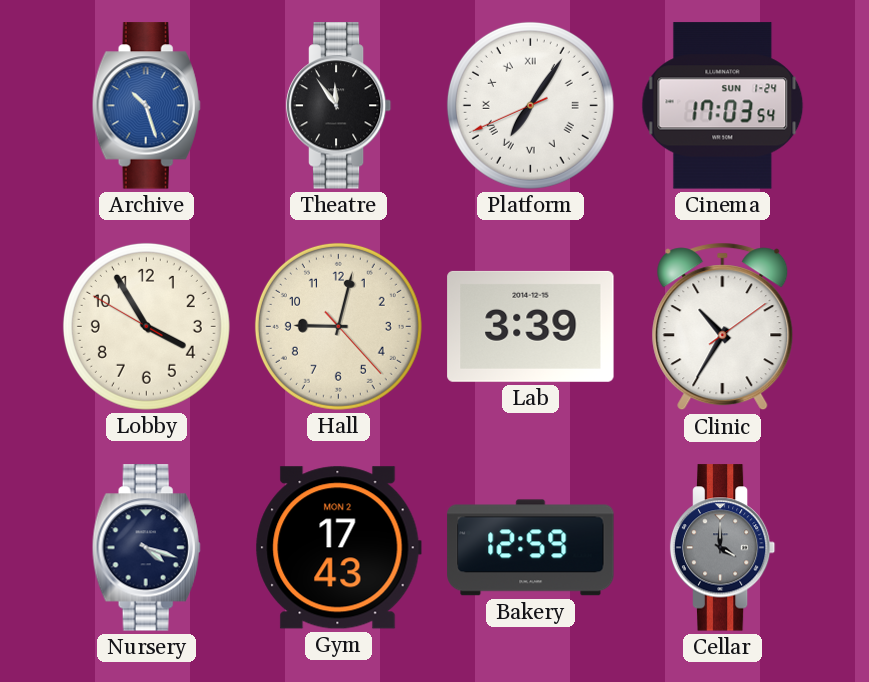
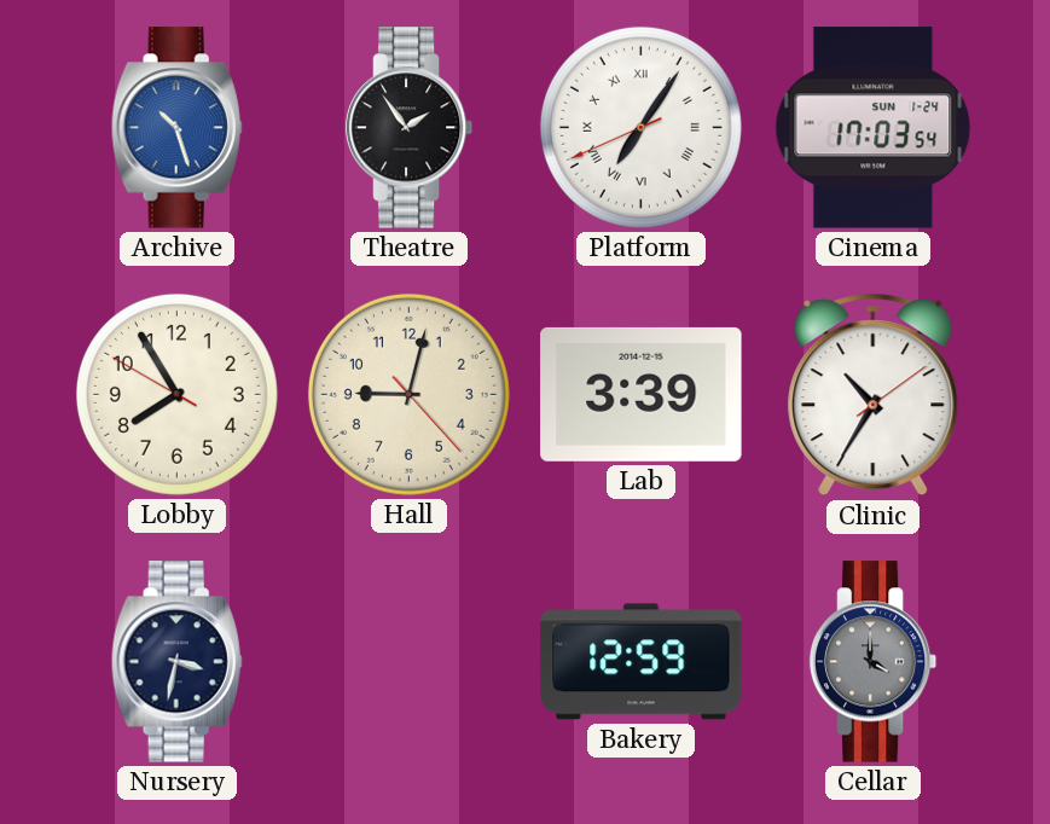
Theatre: 11:54 -> 1:54 (410, 128)
Lobby: 3:54 -> 7:54 (176, 394)
Nursery: 4:18 -> 3:32 (176, 662)
Gym: 17:43 -> none (338, 548)
